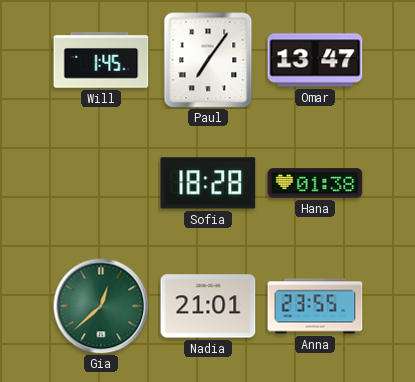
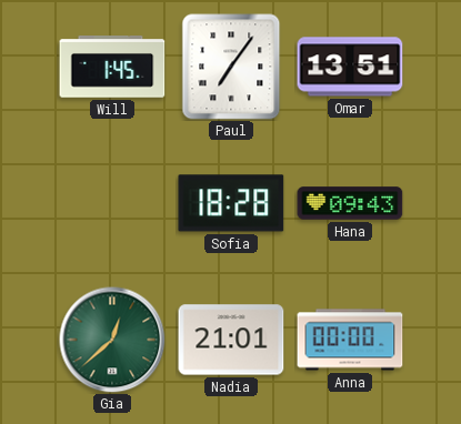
Omar: 13:47 -> 13:51 (350, 67)
Hana: 01:38 -> 09:43 (350, 203)
Anna: 23:55 -> 00:00 (350, 340)
